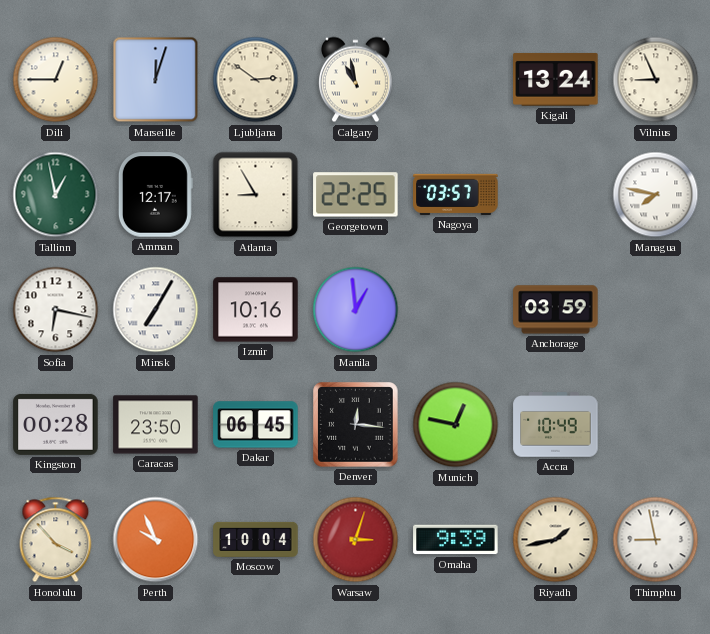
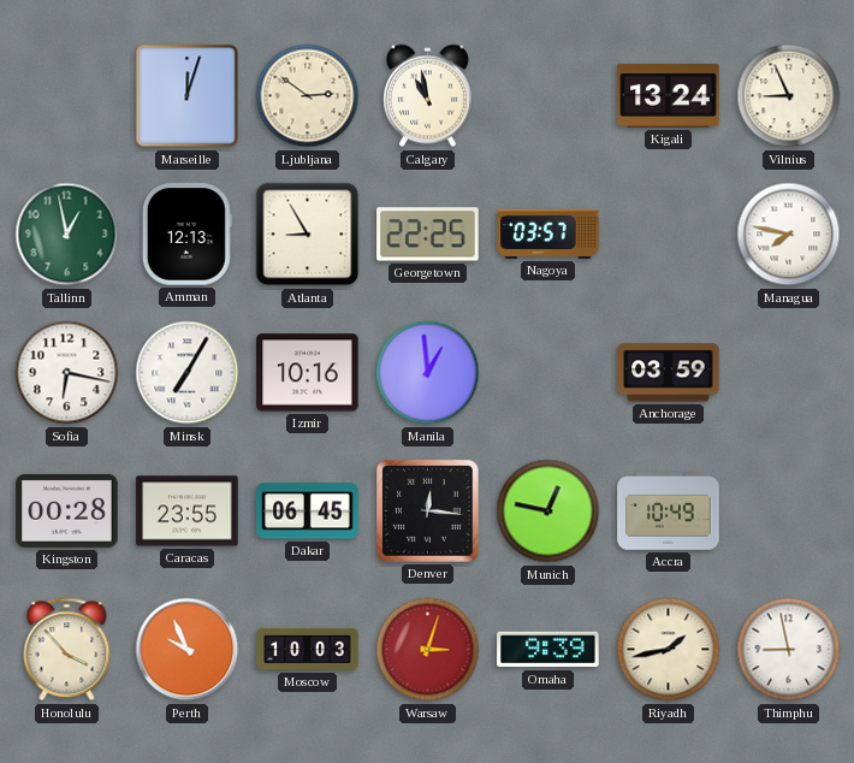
Dili: 12:45 -> none (56, 80)
Amman: 12:17 -> 12:13 (186, 235)
Caracas: 23:50 -> 23:55 (188, 511)
Moscow: 10:04 -> 10:03 (308, 649)
